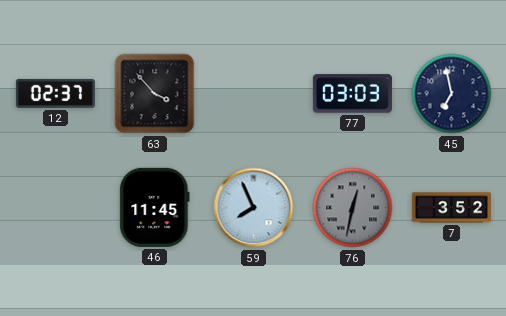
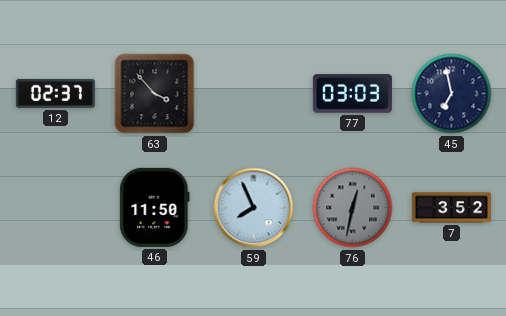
46: 11:45 -> 11:50 (155, 207)
